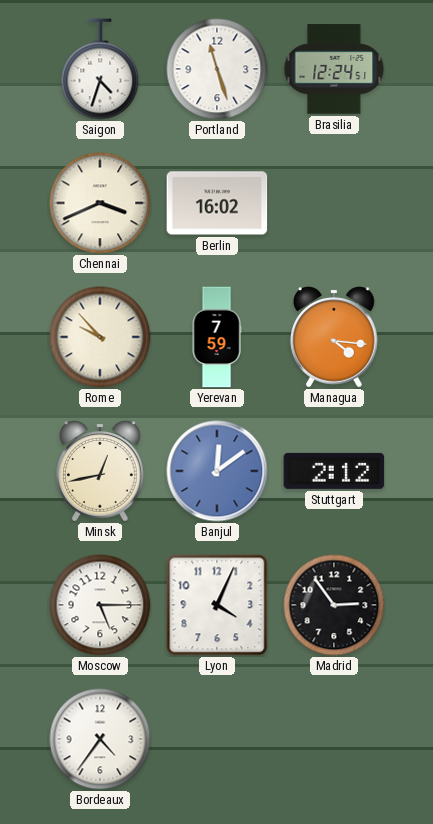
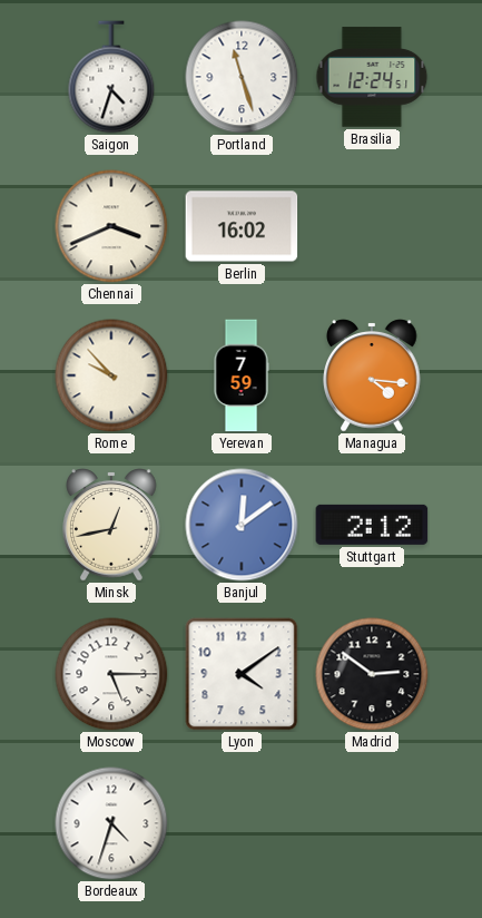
Lyon: 4:04 -> 4:09 (242, 674)
Madrid: 2:54 -> 2:51 (372, 674)
Bordeaux: 4:36 -> 4:33 (111, 823)
